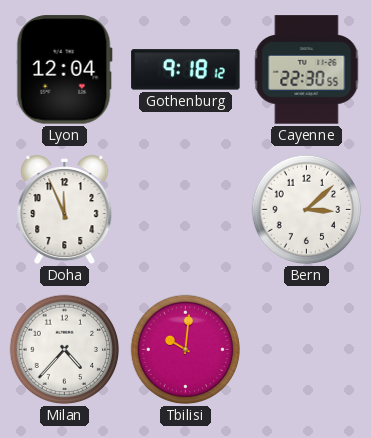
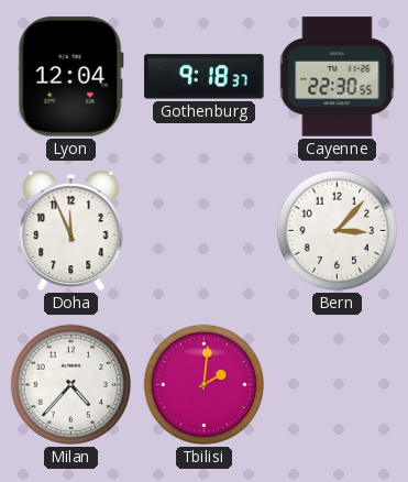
Gothenburg: 9:18:12 -> 9:18:37 (205, 77)
Bern: 3:08 -> 3:07 (338, 231)
Tbilisi: 10:01 -> 2:01 (205, 385)
